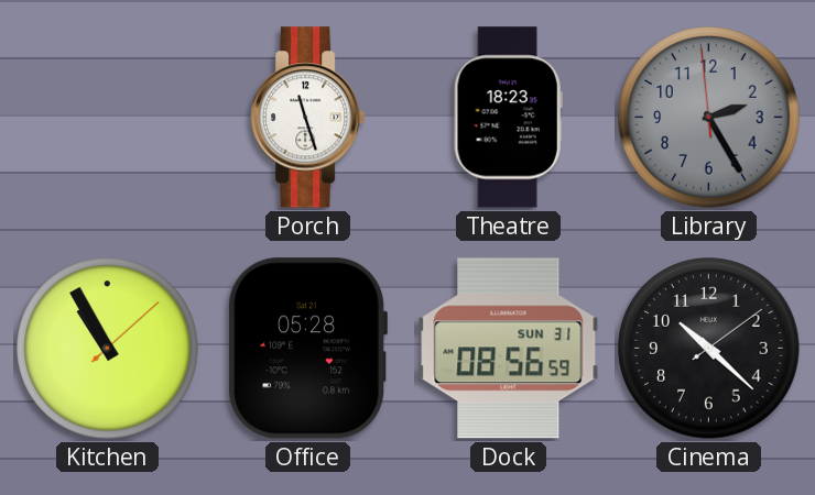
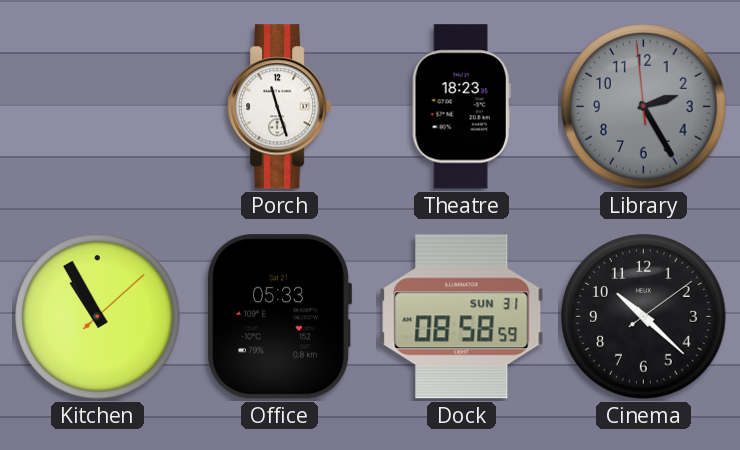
Office: 05:28 -> 05:33 (280, 317)
Dock: 08:56 -> 08:58 (462, 317)
